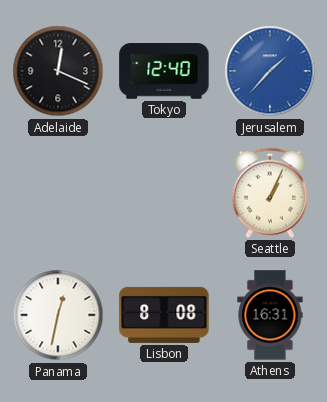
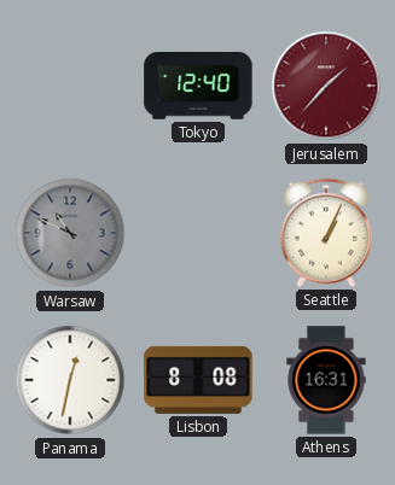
Adelaide: 12:19 -> none (58, 71)
Jerusalem dial: blue -> burgundy (326, 86)
Warsaw: none -> 10:49 (70, 233)
